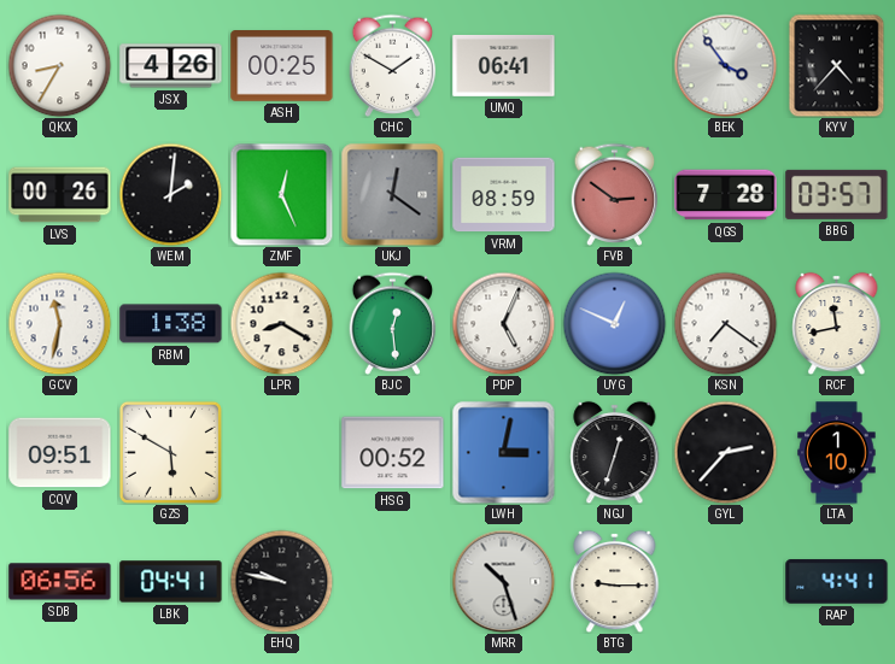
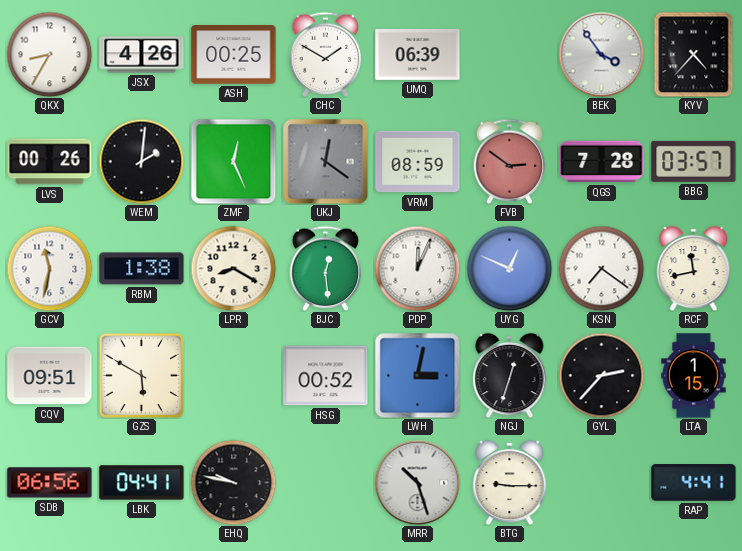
UMQ: 06:41 -> 06:39 (418, 54)
PDP: 5:04 -> 12:04 (417, 268)
LTA: 1:10 -> 1:15 (694, 376)
